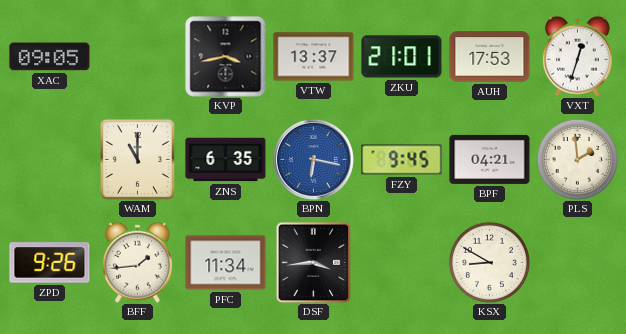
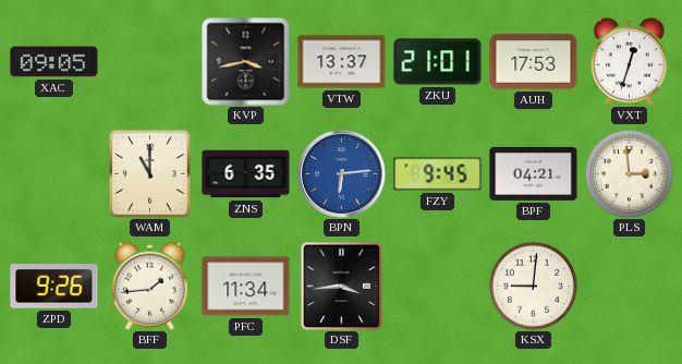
BPN: 6:17 -> 6:14 (341, 173)
PLS: 1:59 -> 2:59 (629, 173)
KSX: 8:50 -> 9:01 (533, 286)
